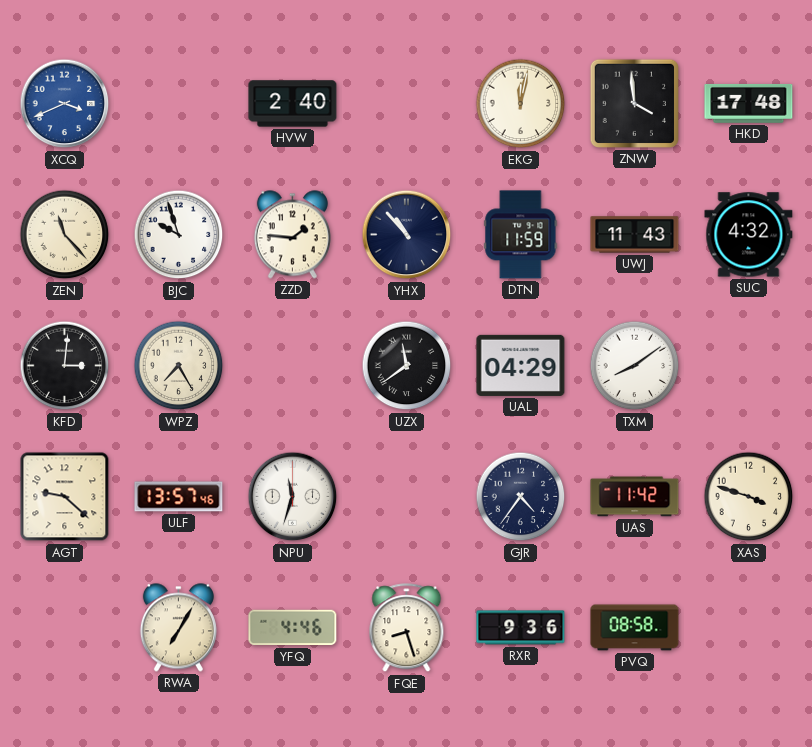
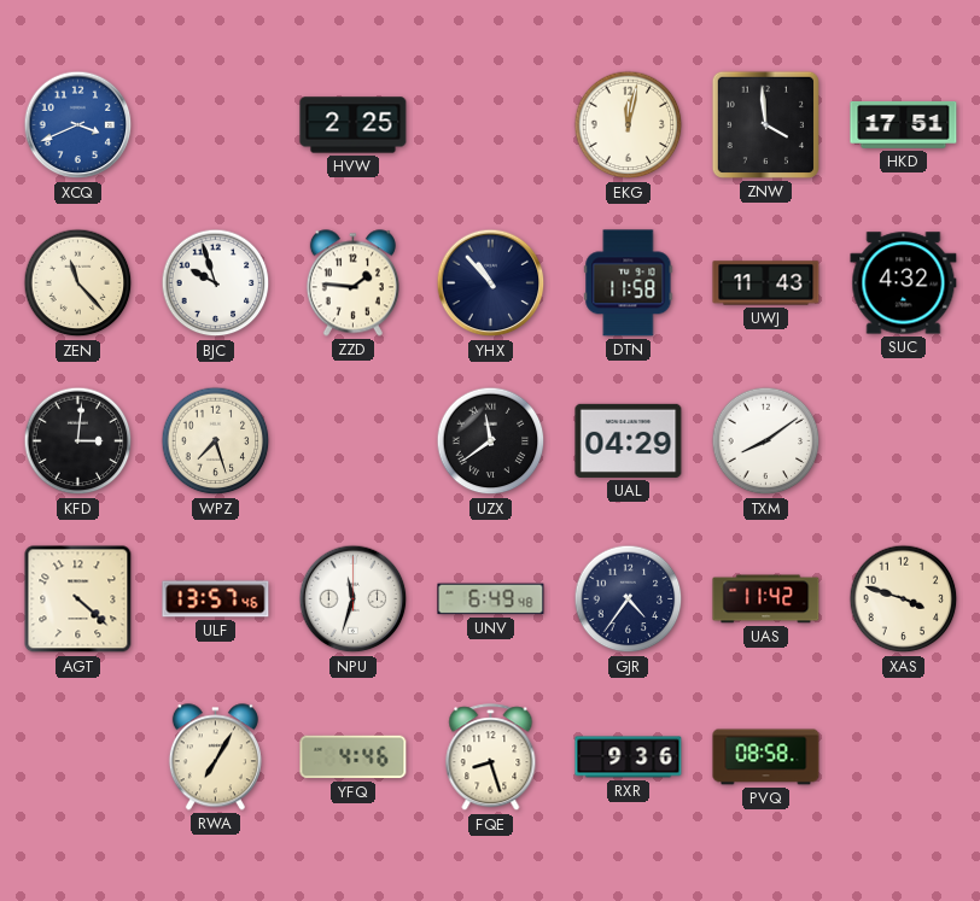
HVW: 2:40 -> 2:25 (354, 125)
HKD: 17:48 -> 17:51 (904, 125)
DTN: 11:59 -> 11:58 (629, 283)
WPZ: 7:25 -> 7:27 (216, 441)
AGT: 9:22 -> 4:22 (78, 599)
UNV: none -> 6:49 (491, 599)
